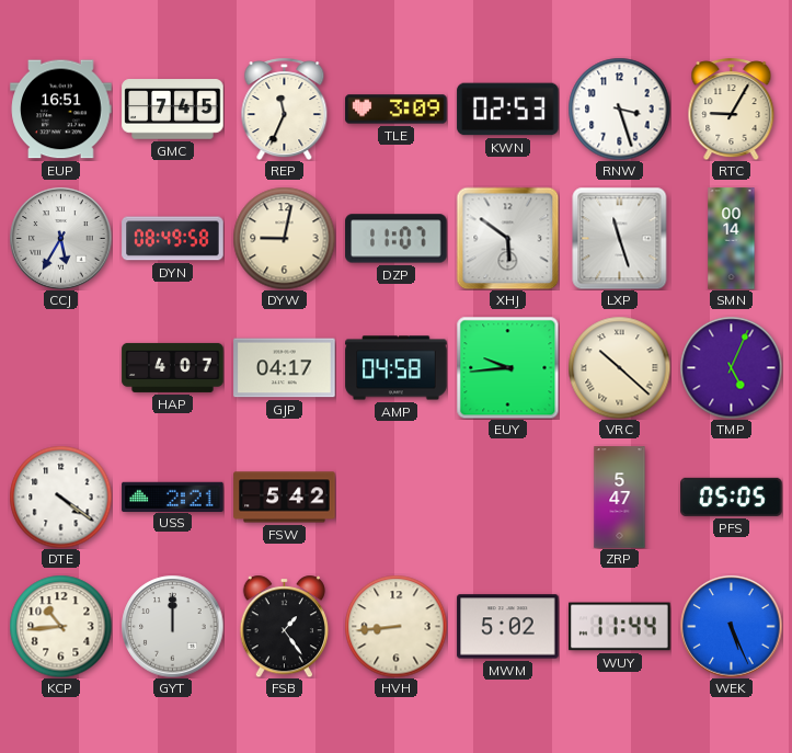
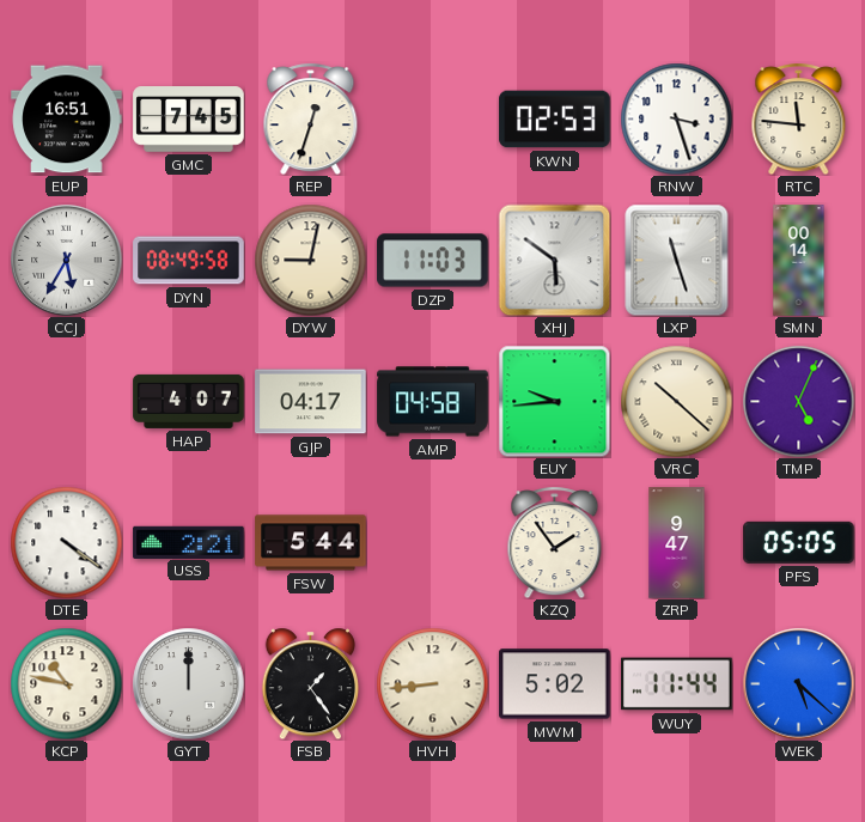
REP: 11:34 -> 12:33 (311, 118)
TLE: 3:09 -> none (397, 110)
RTC: 9:05 -> 11:46 (799, 118)
DZP: 11:07 -> 11:03 (433, 261)
FSW: 5:42 -> 5:44 (311, 543)
KZQ: none -> 1:54 (555, 542)
ZRP: 5:47 -> 9:47 (677, 543)
KCP: 10:44 -> 10:47 (66, 683)
WEK: 5:26 -> 5:22 (798, 683)
